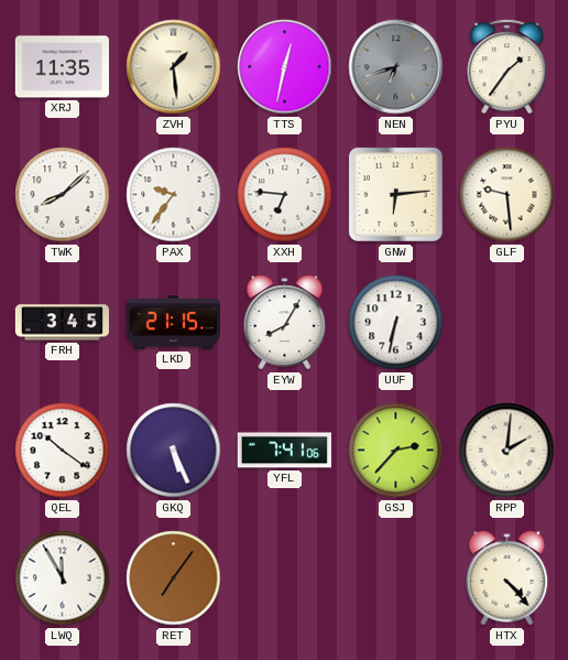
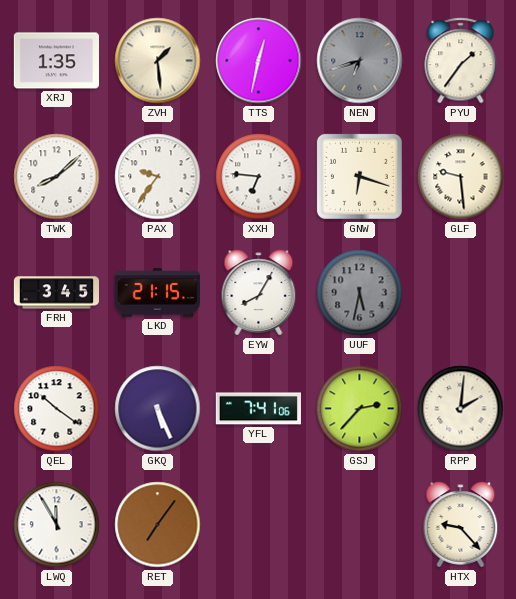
XRJ: 11:35 -> 1:35 (56, 61)
GNW: 6:14 -> 6:18 (359, 176)
UUF: 6:32 -> 5:32 (360, 293)
UUF dial: white -> grey (360, 293)
HTX: 4:23 -> 9:23 (461, 525)
